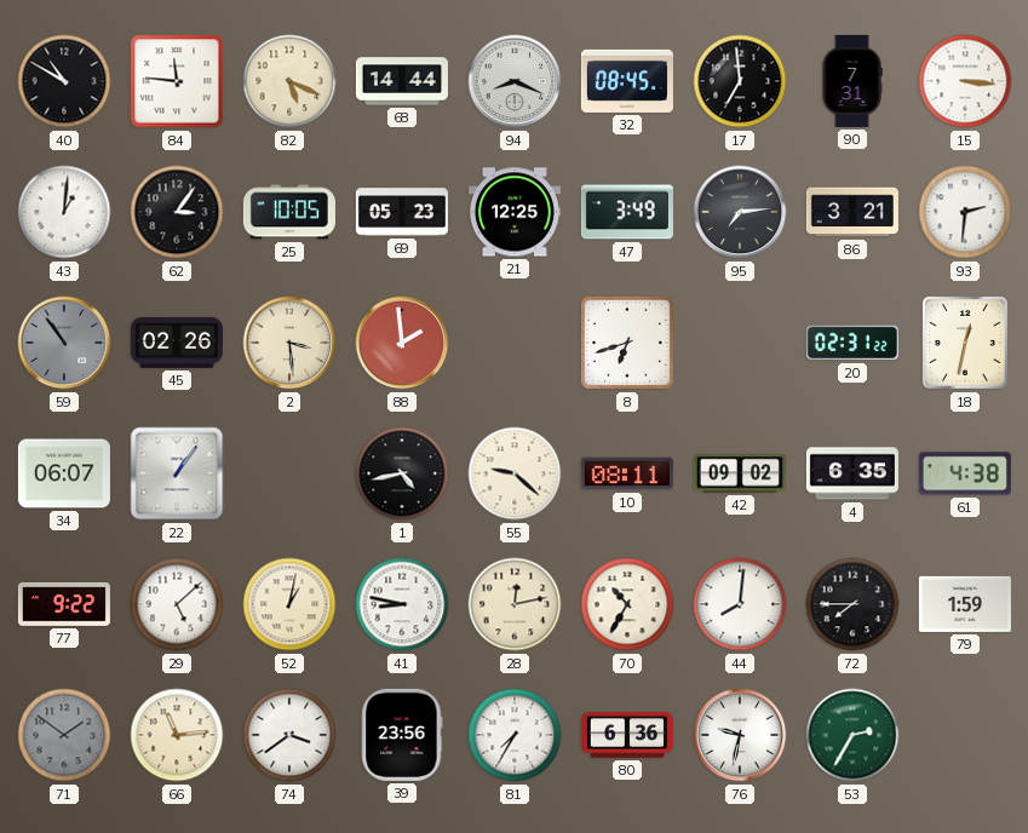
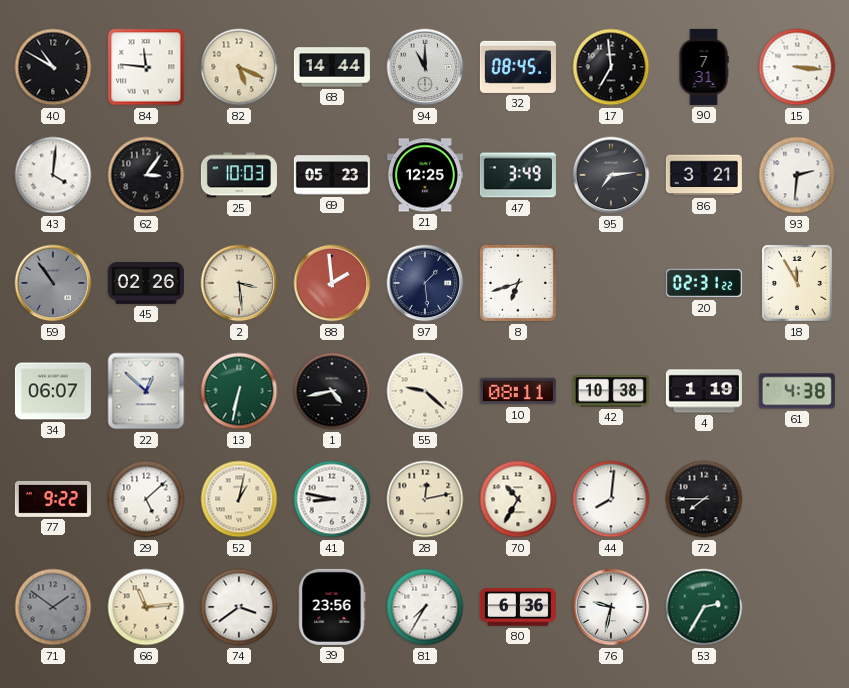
94: 8:19 -> 11:00 (425, 67)
43: 1:01 -> 4:01 (53, 175)
25: 10:05 -> 10:03 (239, 175)
97: none -> 1:29 (425, 283)
18: 12:32 -> 11:55 (797, 283)
22: 1:06 -> 12:52 (146, 391)
13: none -> 6:32 (239, 391)
42: 09:02 -> 10:38 (611, 391)
4: 6:35 -> 1:19 (704, 391)
79: 1:59 -> none (965, 604)
